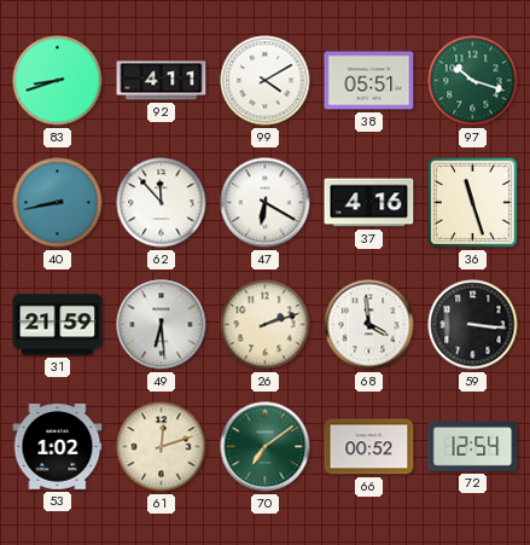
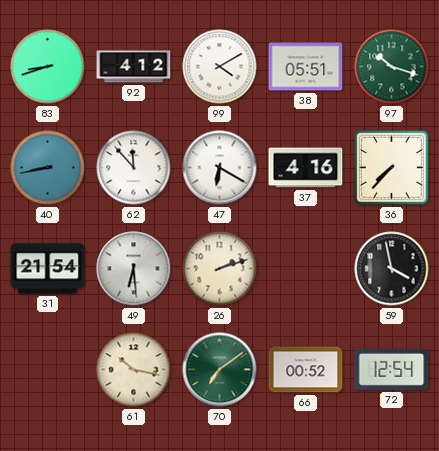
92: 4:11 -> 4:12 (134, 67)
36: 11:27 -> 7:37 (391, 167)
31: 21:59 -> 21:54 (48, 269)
68: 3:59 -> none (369, 325)
59: 3:16 -> 3:58 (392, 269)
53: 1:02 -> none (58, 447)
61: 12:12 -> 10:17 (134, 370)
